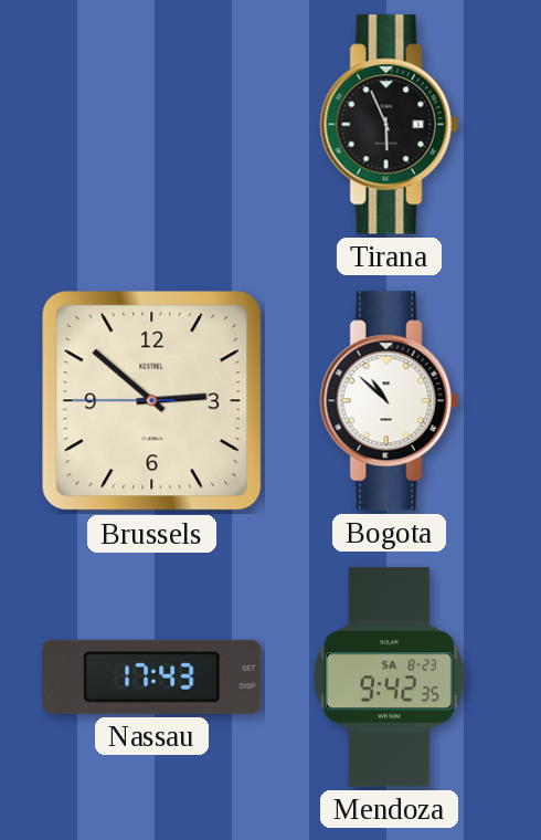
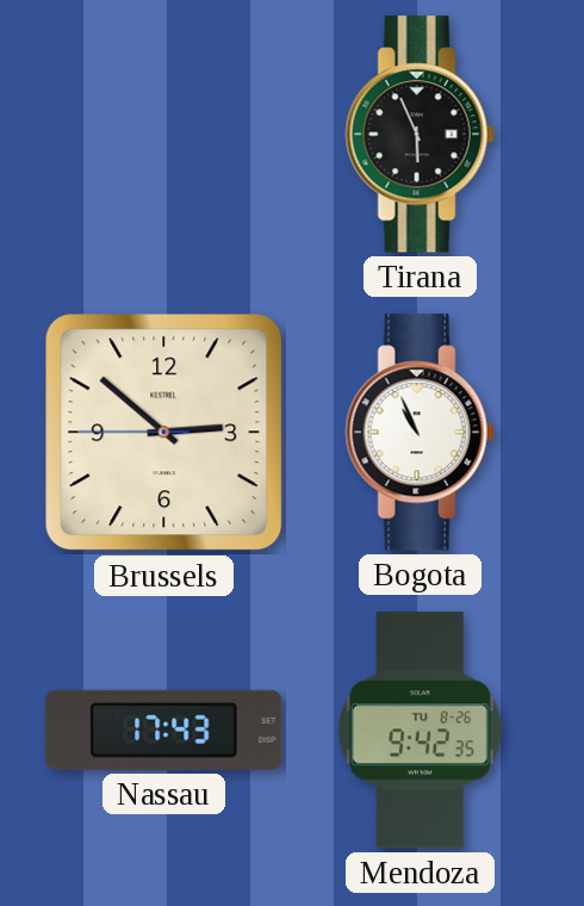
Bogota: 10:52 -> 10:56 (420, 433)
Mendoza date: SA 8-23 -> TU 8-26 (420, 731)
